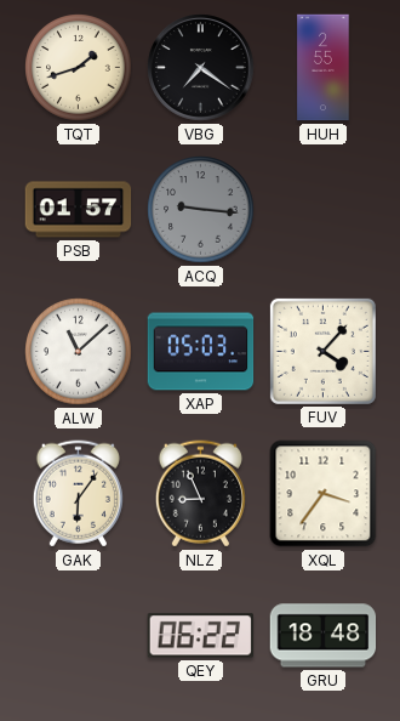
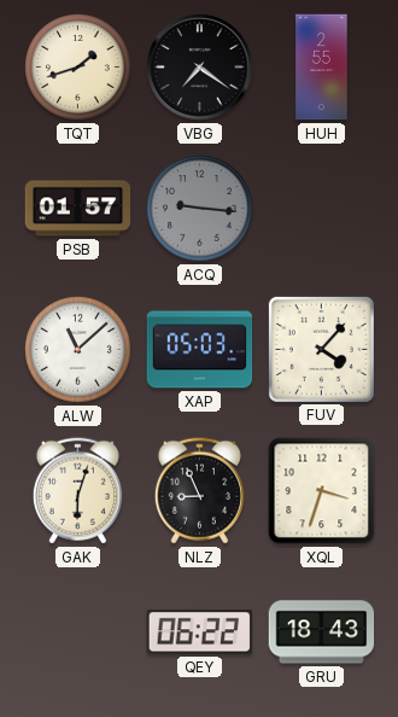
GAK: 6:06 -> 6:03 (77, 491)
XQL: 3:36 -> 3:33 (322, 491)
GRU: 18:48 -> 18:43 (322, 633)
